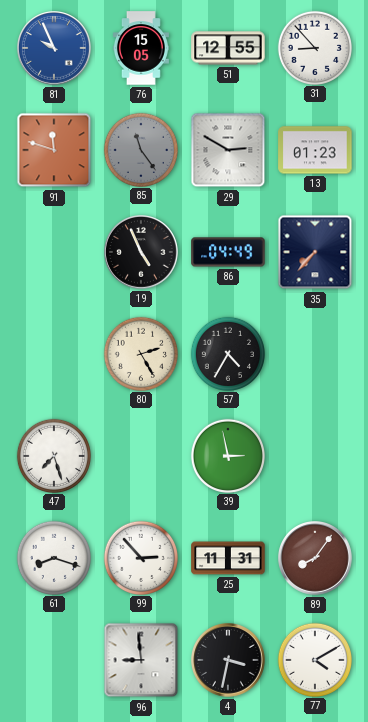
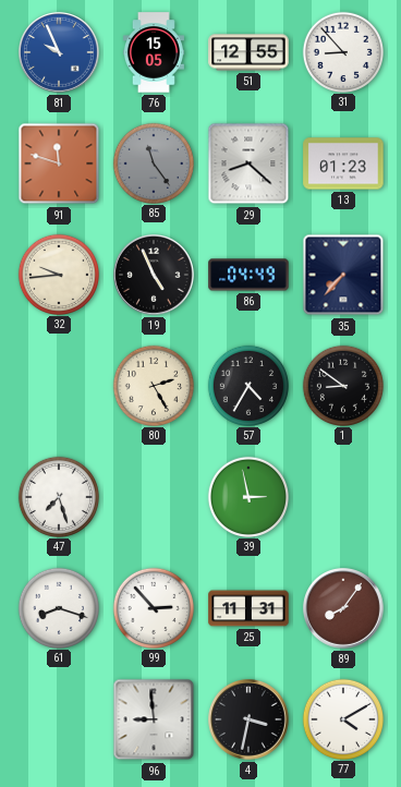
29: 2:50 -> 8:22 (248, 164)
32: none -> 9:44 (58, 274)
1: none -> 8:51 (342, 385)
